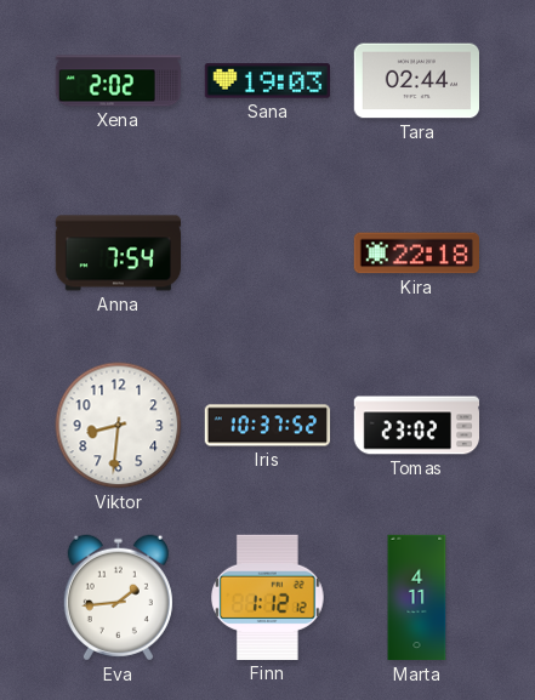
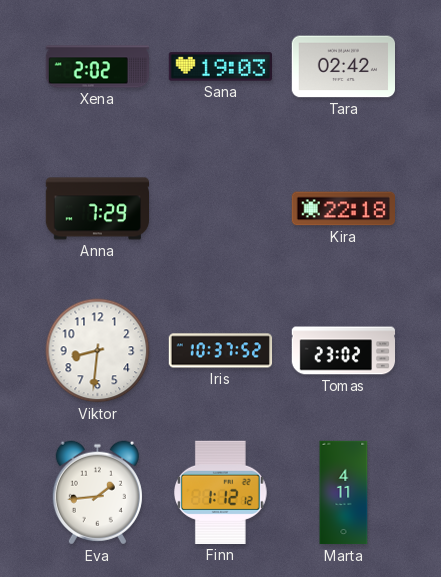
Tara: 02:44 -> 02:42 (343, 67)
Anna: 7:54 -> 7:29 (97, 209)
